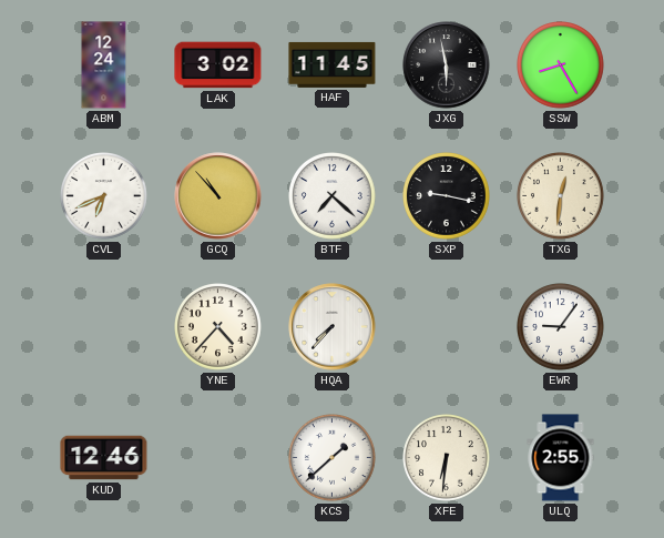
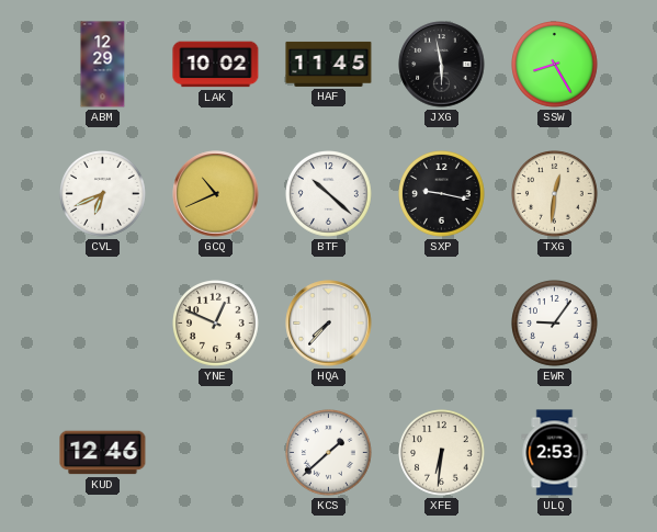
ABM: 12:24 -> 12:29 (103, 65)
LAK: 3:02 -> 10:02 (216, 65)
GCQ: 10:53 -> 10:41 (216, 194)
BTF: 7:22 -> 10:22 (329, 194)
YNE: 4:37 -> 12:49 (216, 324)
ULQ: 2:55 -> 2:53 (555, 453)
